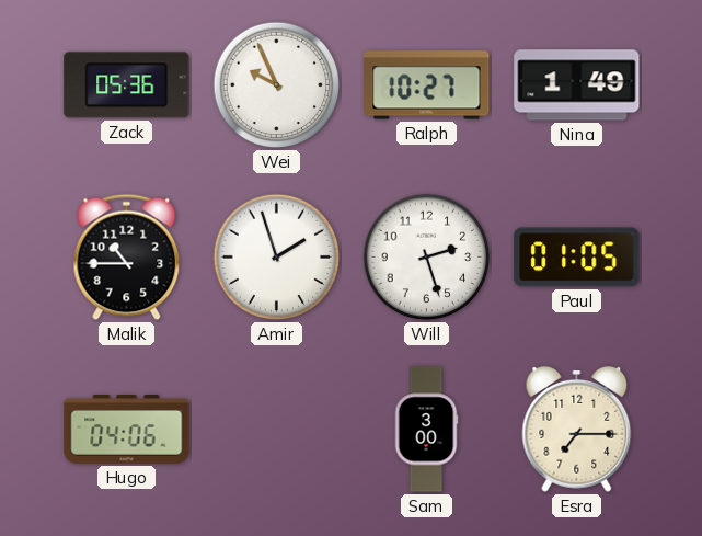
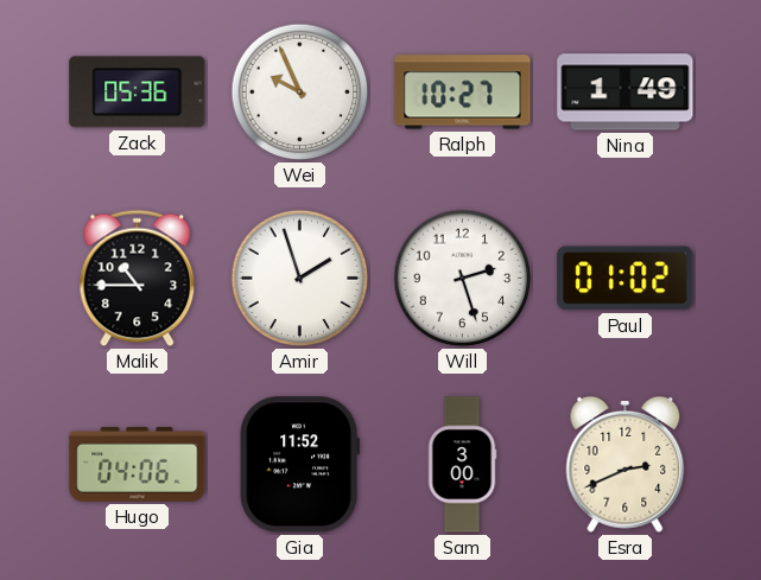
Paul: 01:05 -> 01:02 (626, 279)
Gia: none -> 11:52 (299, 465)
Esra: 7:15 -> 2:41 (626, 464)
